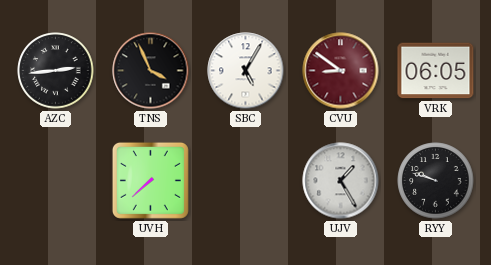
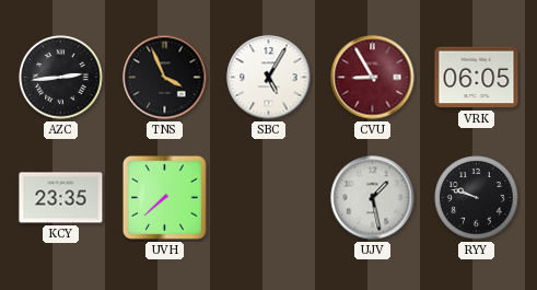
CVU: 8:51 -> 8:55 (373, 78)
KCY: none -> 23:35 (61, 198)
UJV: 1:25 -> 1:28 (373, 198)
